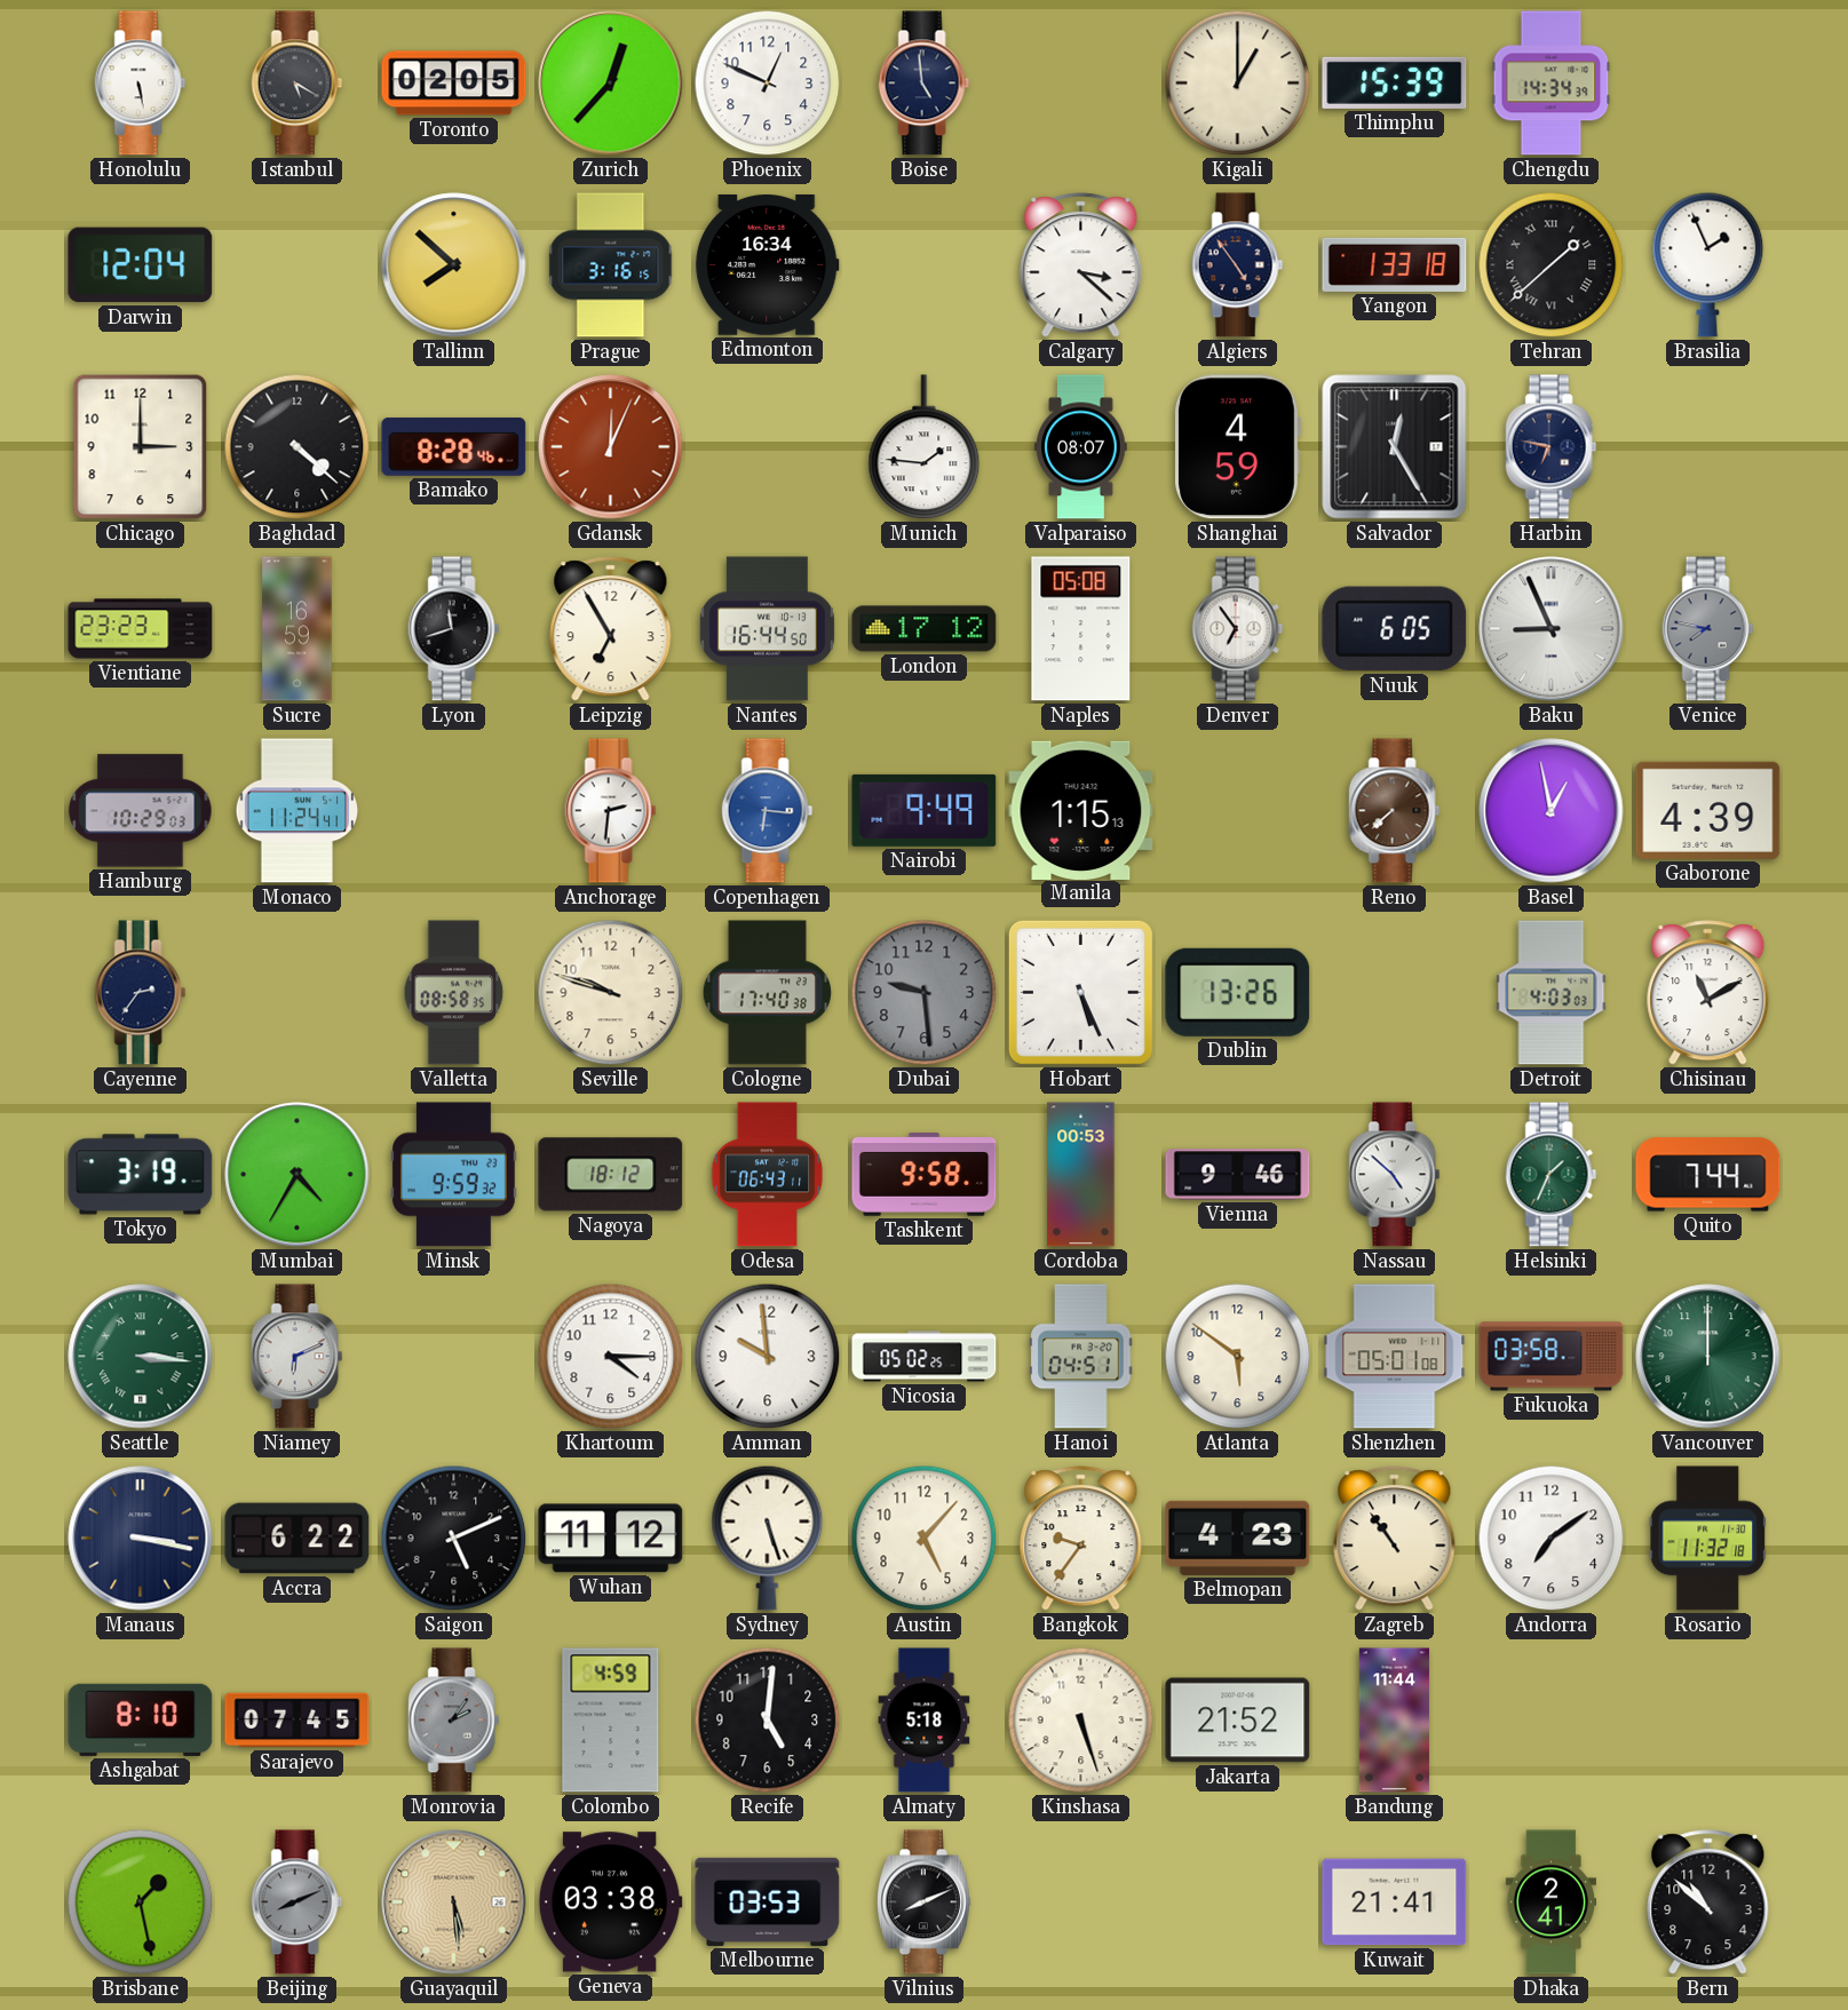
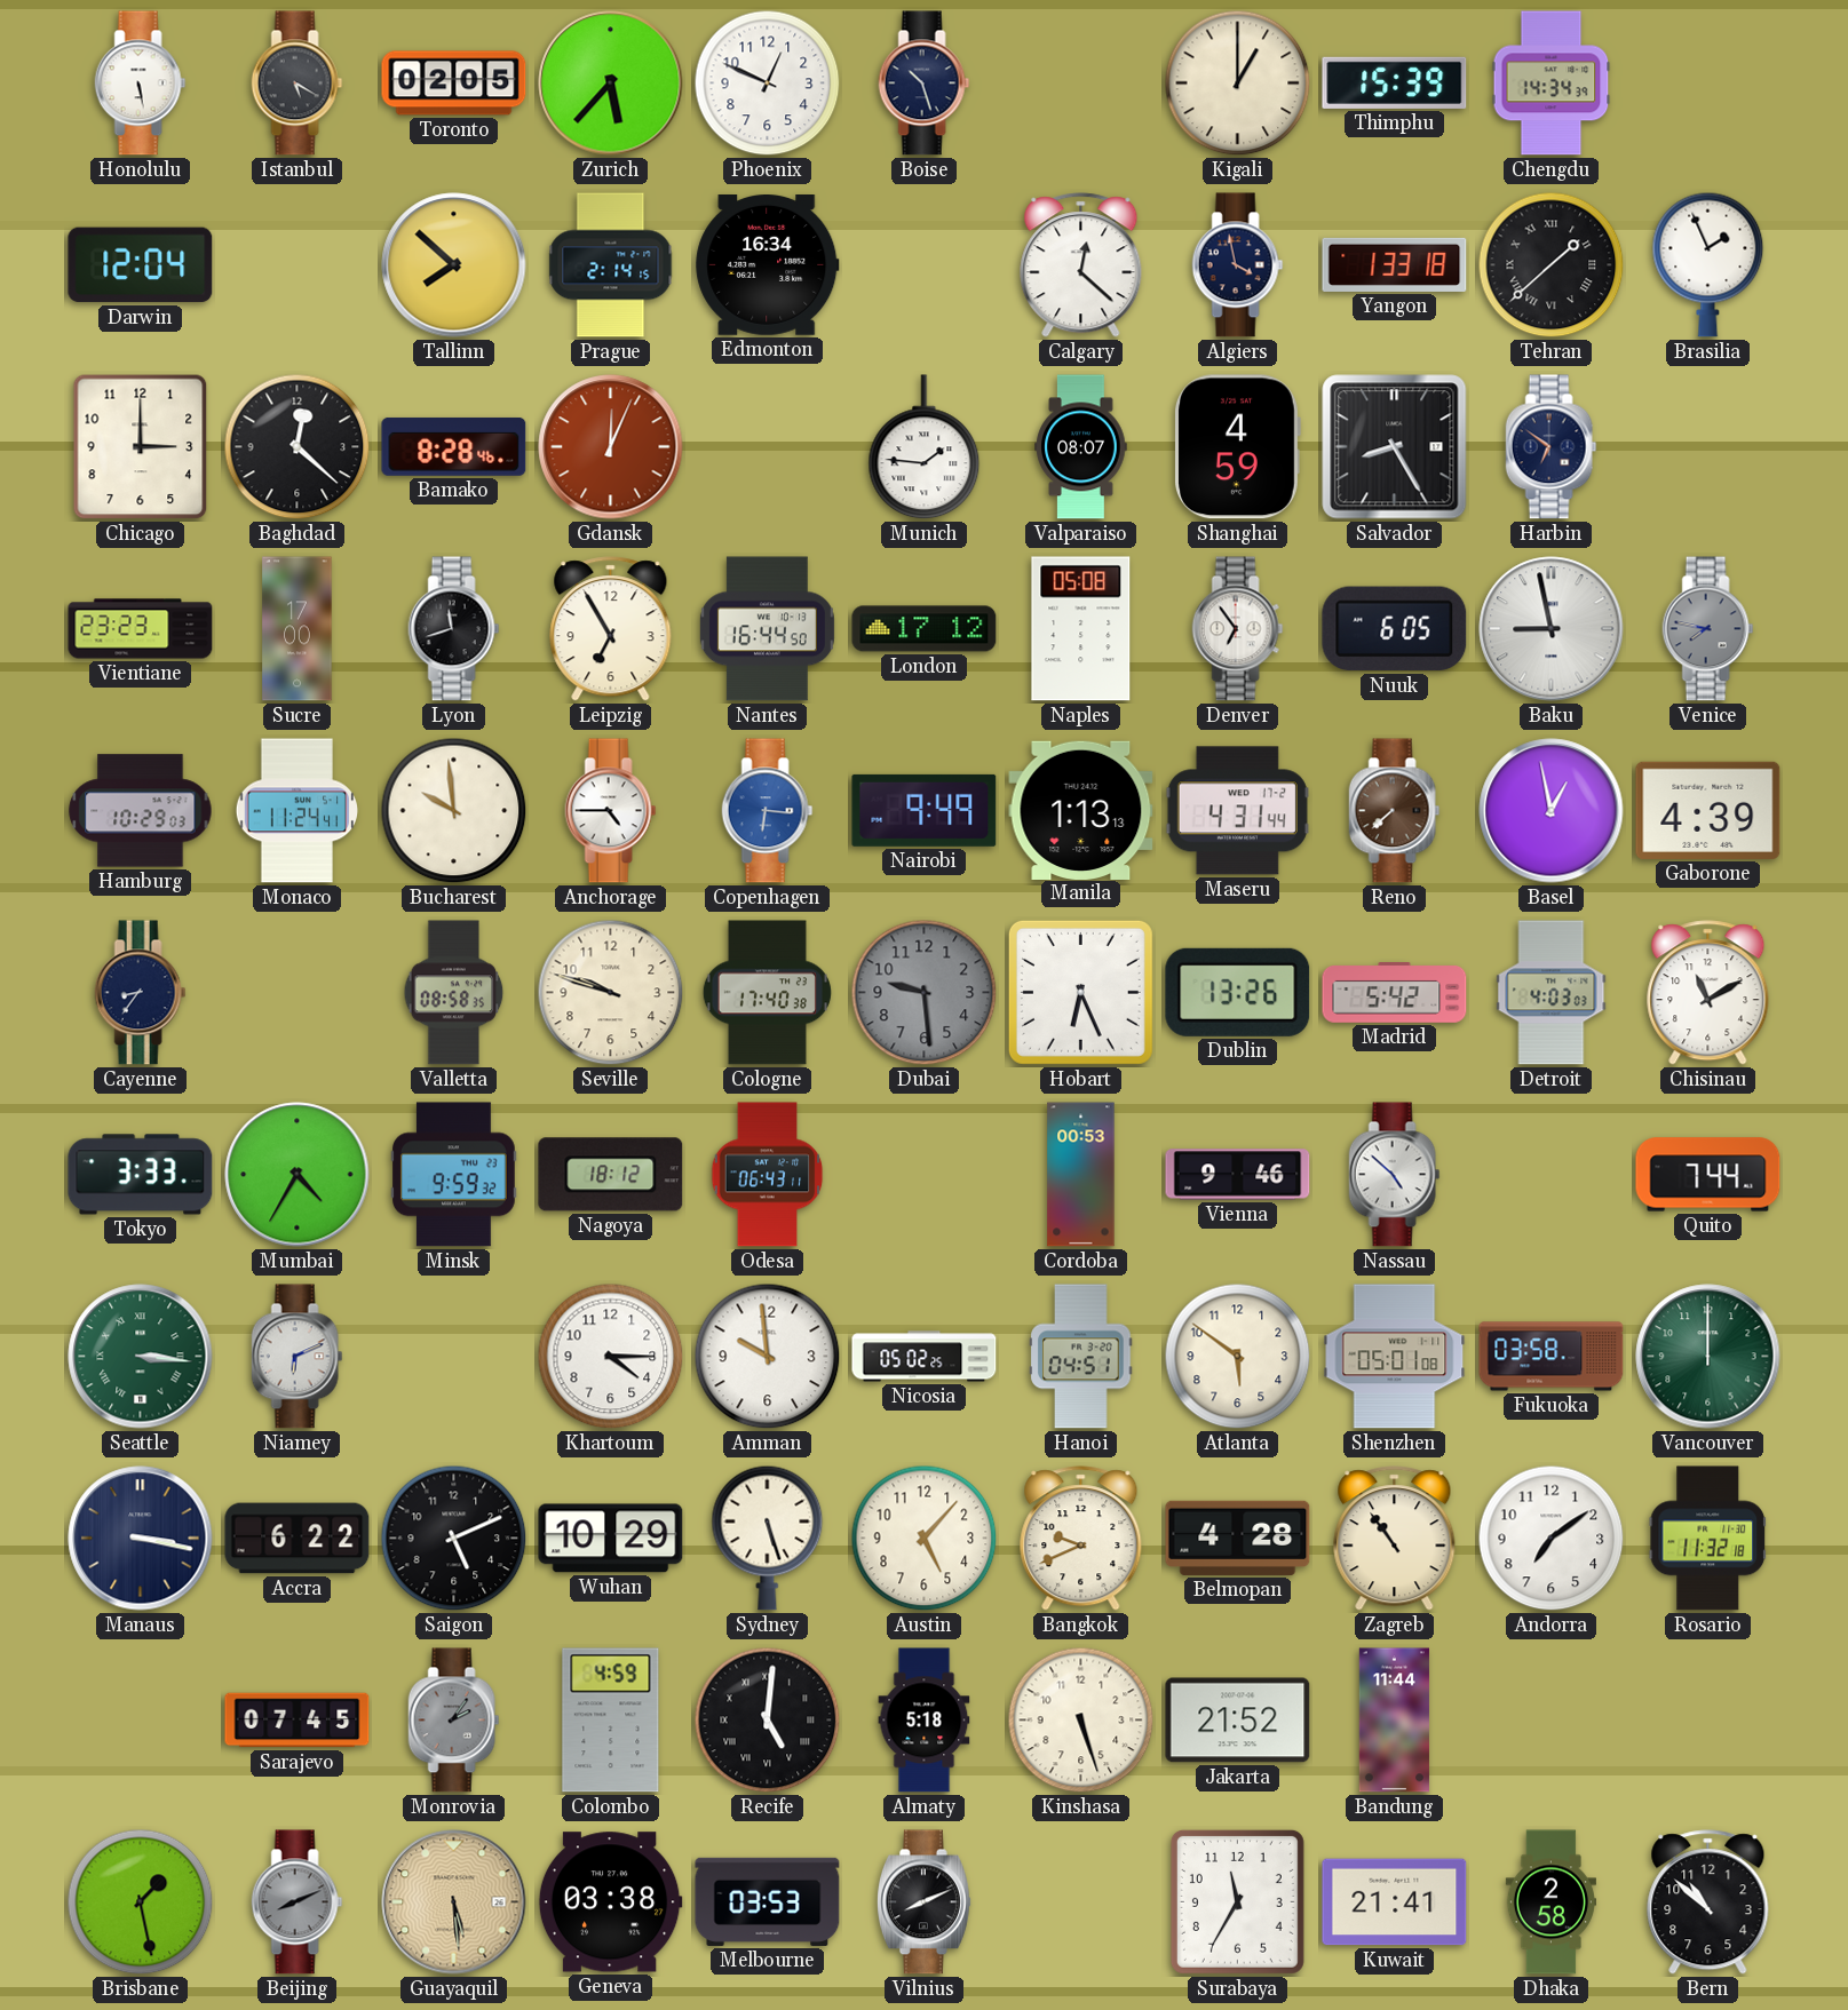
Zurich: 12:37 -> 5:37 (611, 84)
Boise: 4:59 -> 10:27 (925, 84)
Prague: 3:16 -> 2:14 (611, 265)
Calgary: 3:22 -> 12:22 (1081, 265)
Algiers: 4:54 -> 3:58 (1238, 265)
Baghdad: 4:22 -> 12:22 (298, 447)
Salvador: 12:25 -> 8:25 (1395, 447)
Harbin: 6:47 -> 6:51 (1552, 447)
Sucre: 16:59 -> 17:00 (298, 629)
Baku: 8:56 -> 8:58 (1552, 629)
Bucharest: none -> 9:59 (454, 811)
Anchorage: 2:31 -> 4:45 (611, 811)
Manila: 1:15 -> 1:13 (1081, 810)
Maseru: none -> 4:31 (1237, 811)
Cayenne: 2:36 -> 8:36 (141, 993)
Hobart: 5:26 -> 6:26 (1080, 992)
Madrid: none -> 5:42 (1395, 993)
Tokyo: 3:19 -> 3:33 (141, 1175)
Tashkent: 9:58 -> none (925, 1175)
Helsinki: 1:34 -> none (1552, 1175)
Wuhan: 11:12 -> 10:29 (611, 1539)
Bangkok: 9:36 -> 9:41 (1081, 1539)
Belmopan: 4:23 -> 4:28 (1238, 1538)
Ashgabat: 8:10 -> none (141, 1719)
Recife numerals: Arabic -> Roman (768, 1721)
Surabaya: none -> 11:35 (1237, 1901)
Dhaka: 2:41 -> 2:58 (1550, 1902)
